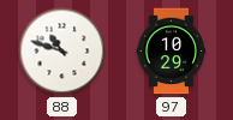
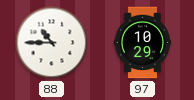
88: 10:48 -> 10:45 (52, 43)
